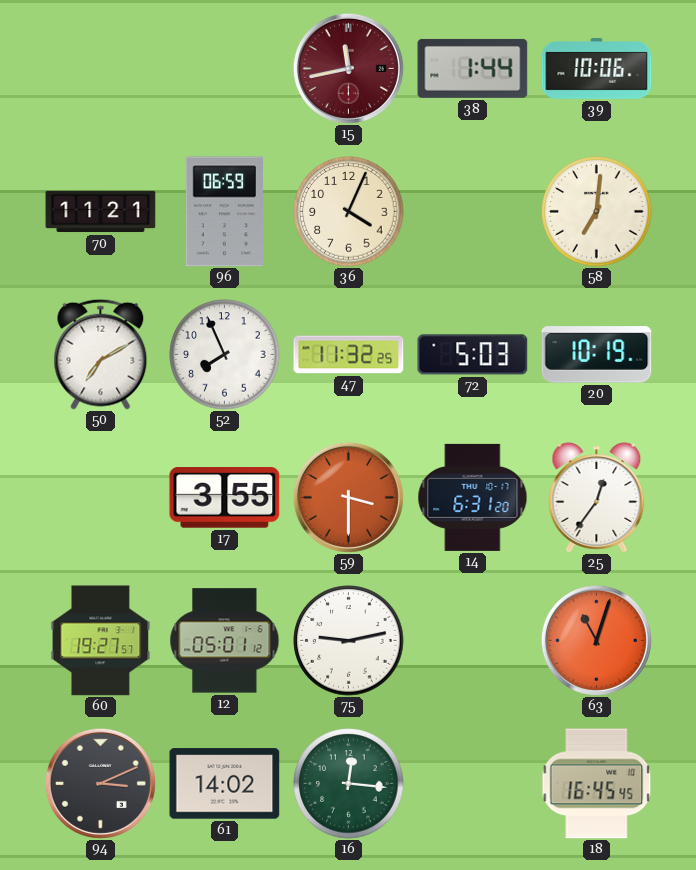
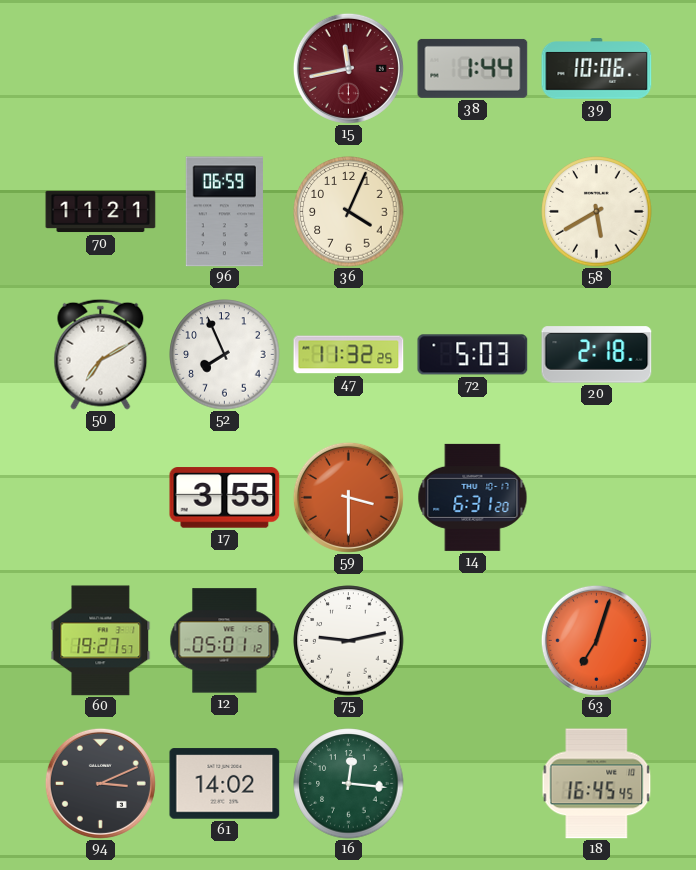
58: 7:01 -> 5:40 (597, 212)
20: 10:19 -> 2:18 (597, 355)
25: 12:36 -> none (597, 498)
63: 11:03 -> 7:03 (596, 640)
